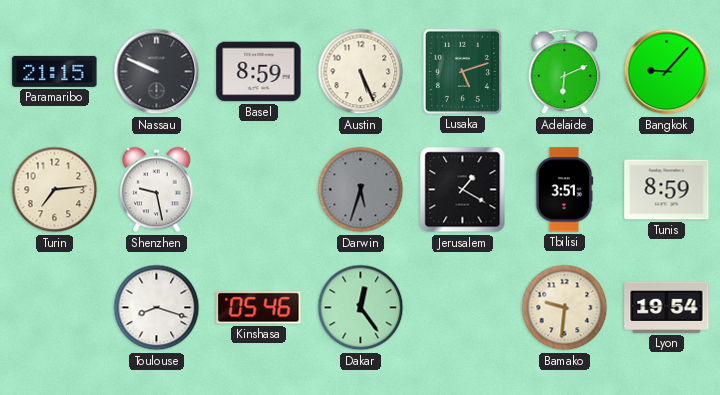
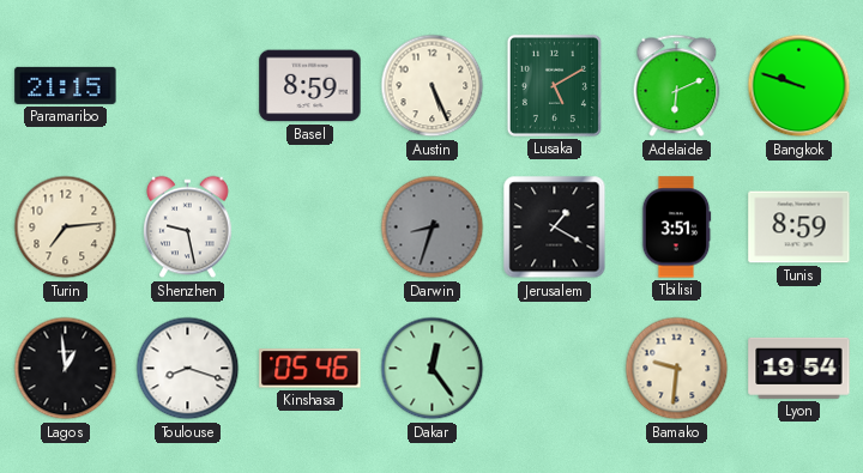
Nassau: 9:49 -> none (157, 72)
Lusaka: 5:12 -> 5:10 (554, 85)
Bangkok: 9:07 -> 9:48 (799, 86)
Darwin: 5:33 -> 8:33 (433, 228)
Lagos: none -> 12:59 (66, 369)
